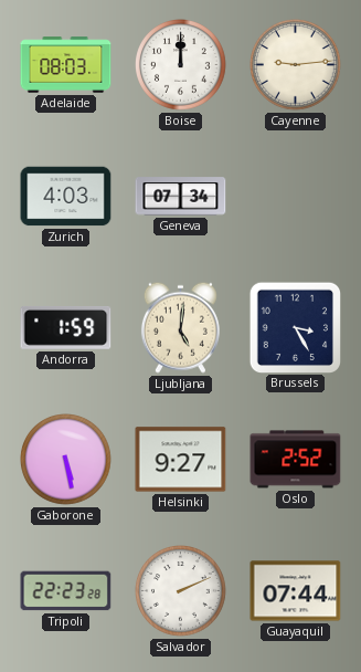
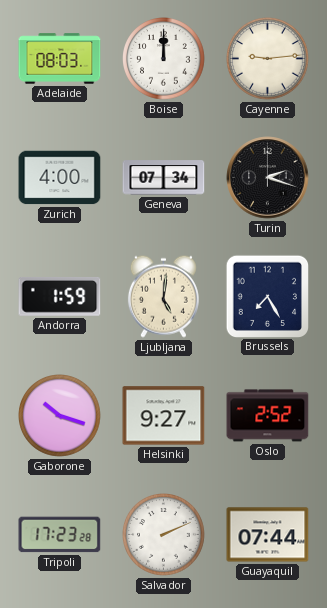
Zurich: 4:03 -> 4:00 (60, 178)
Turin: none -> 2:18 (268, 178)
Brussels: 3:25 -> 7:25 (267, 296)
Gaborone: 5:28 -> 10:18 (60, 416)
Tripoli: 22:23 -> 17:23 (60, 535)
